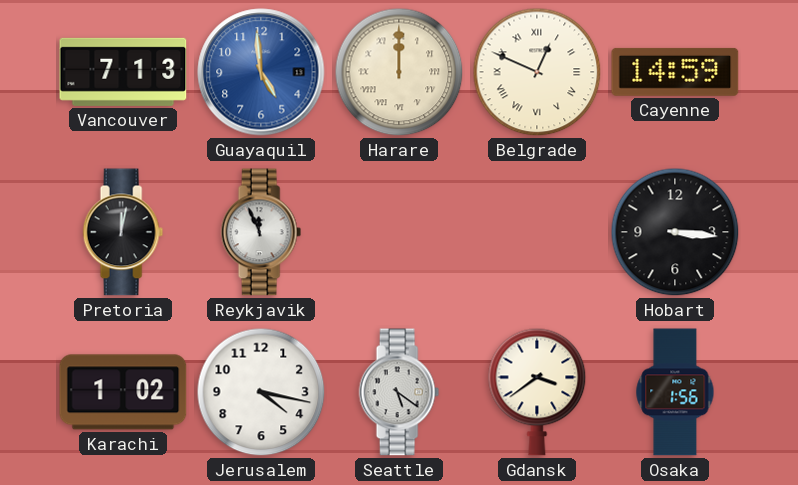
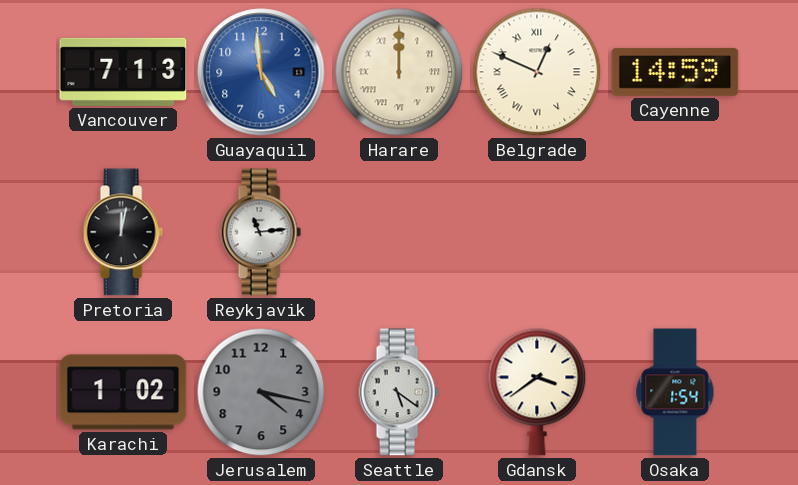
Reykjavik: 11:56 -> 11:14 (261, 232)
Hobart: 3:16 -> none (675, 232)
Jerusalem dial: white -> grey (261, 392)
Osaka: 1:56 -> 1:54 (675, 392)
